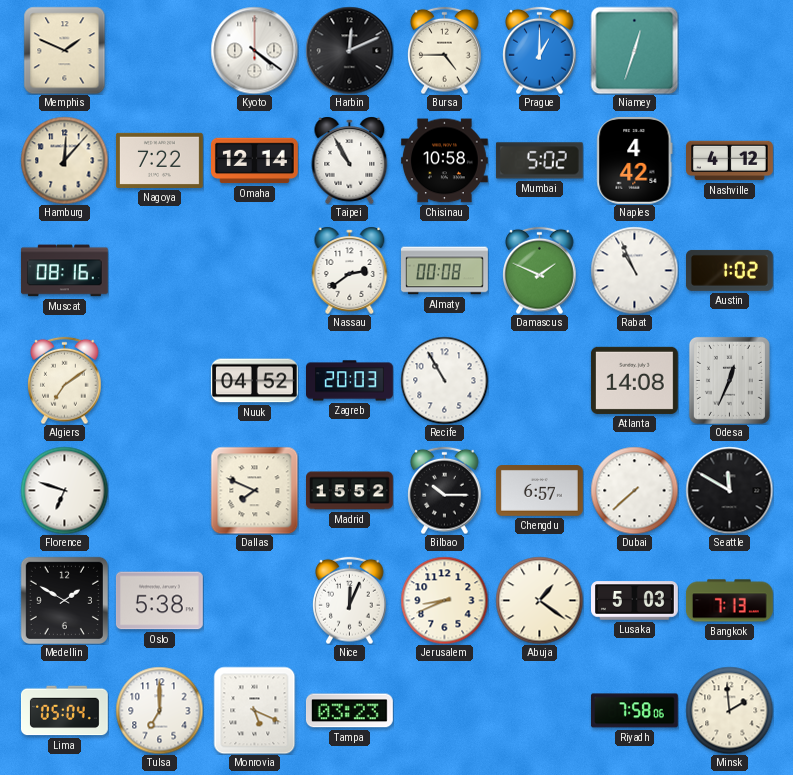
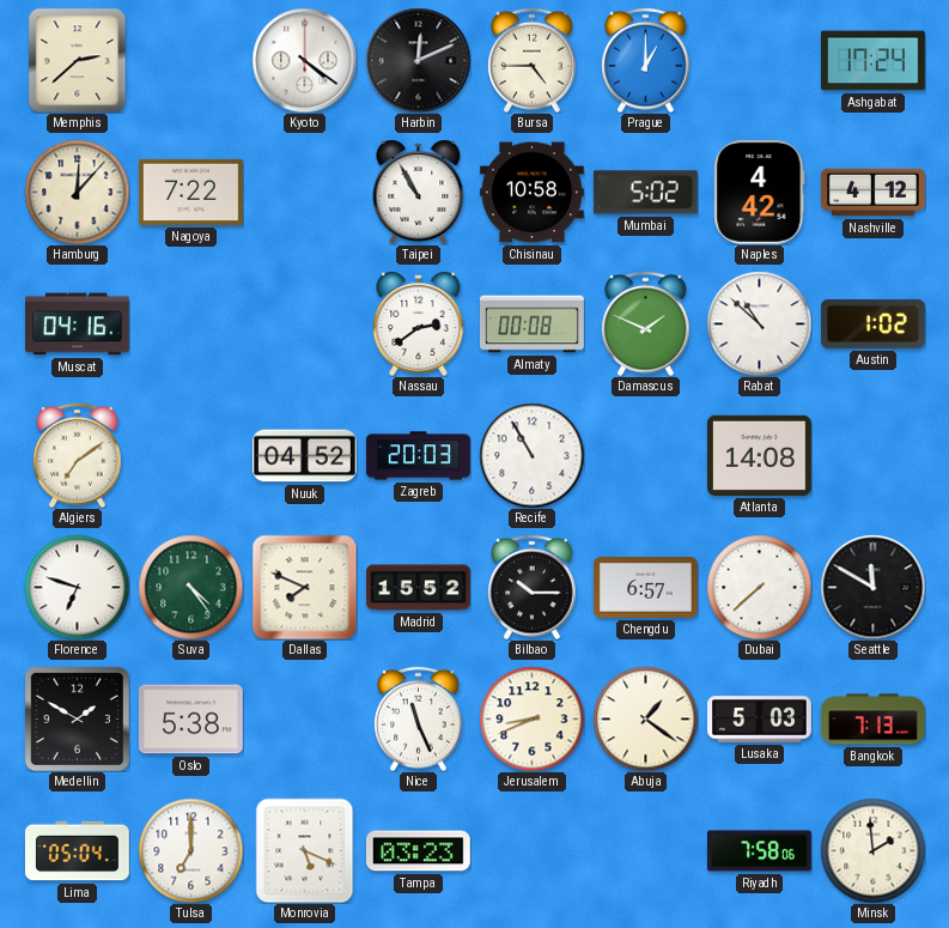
Memphis: 1:49 -> 2:38 (78, 60)
Niamey: 12:33 -> none (634, 50)
Ashgabat: none -> 17:24 (874, 61)
Omaha: 12:14 -> none (255, 161)
Muscat: 08:16 -> 04:16 (77, 325)
Rabat: 10:56 -> 10:52 (759, 323)
Odesa: 12:34 -> none (729, 380)
Suva: none -> 4:24 (190, 587)
Nice: 12:04 -> 11:26 (419, 718)
